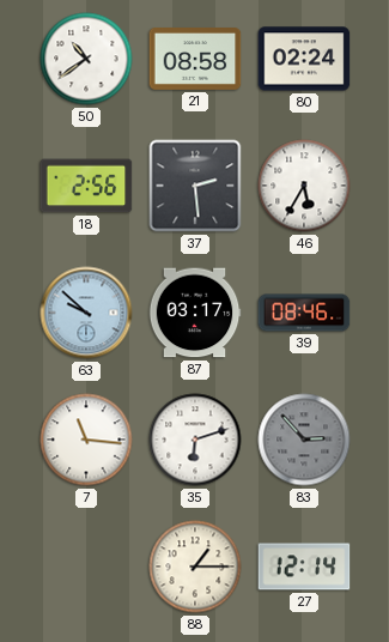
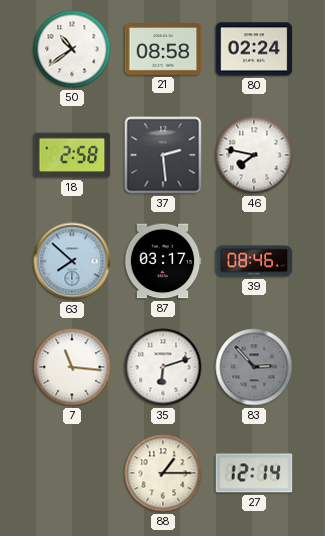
18: 2:56 -> 2:58 (72, 155)
46: 5:35 -> 7:47 (254, 155)
63: 9:52 -> 7:52 (72, 261)
